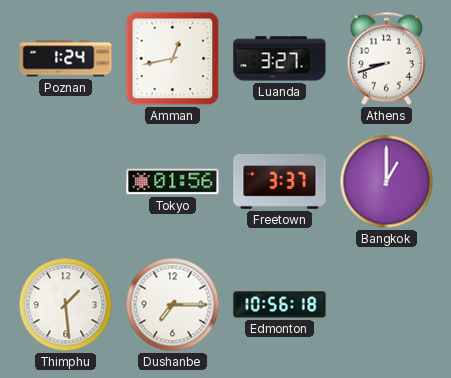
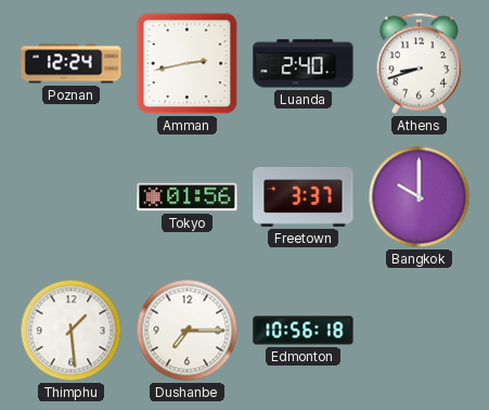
Poznan: 1:24 -> 12:24 (72, 64)
Amman: 12:43 -> 2:43 (188, 64)
Luanda: 3:27 -> 2:40 (304, 64)
Bangkok: 1:00 -> 10:00 (420, 197)
